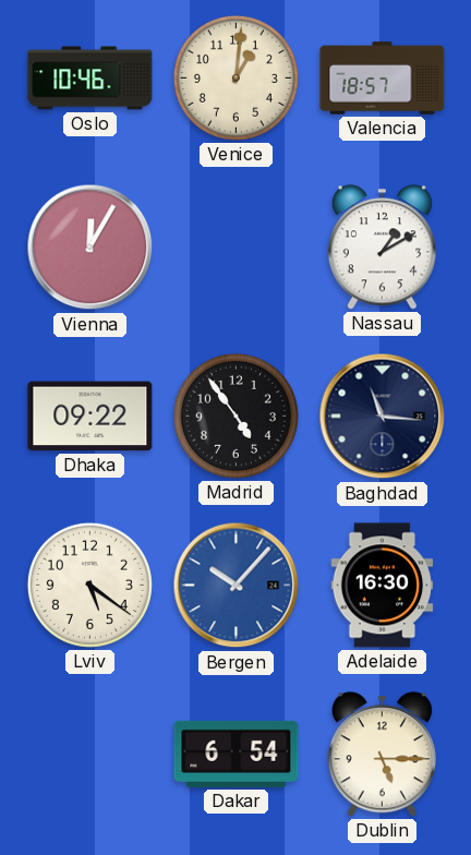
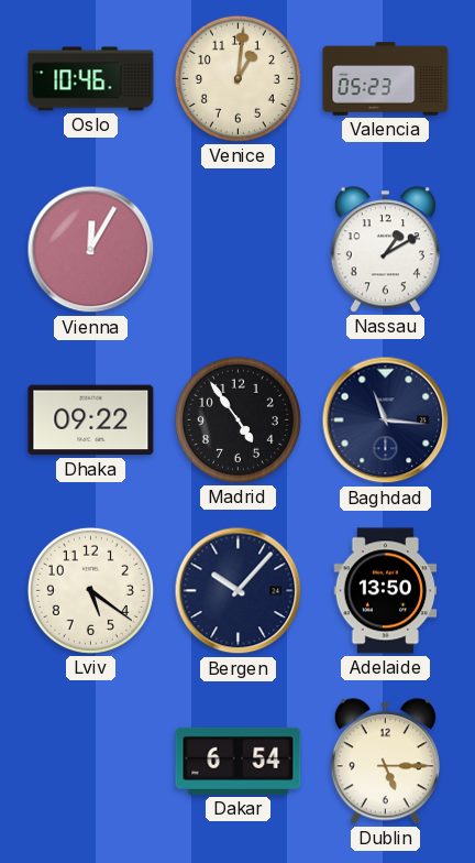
Valencia: 18:57 -> 05:23 (386, 79)
Bergen dial: blue -> navy (239, 591)
Adelaide: 16:30 -> 13:50 (386, 591)
